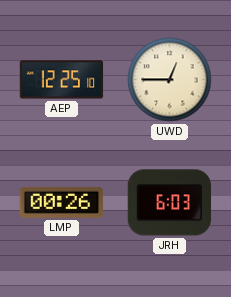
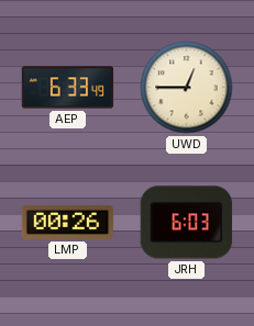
AEP: 12:25 -> 6:33 (68, 88)
